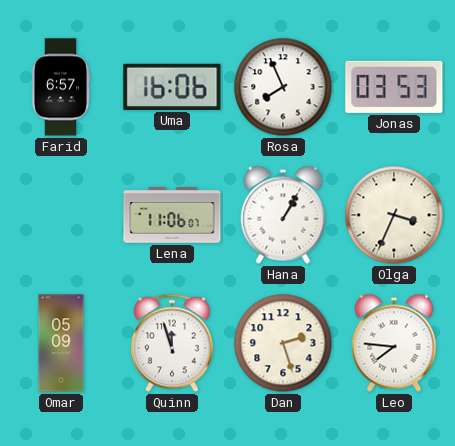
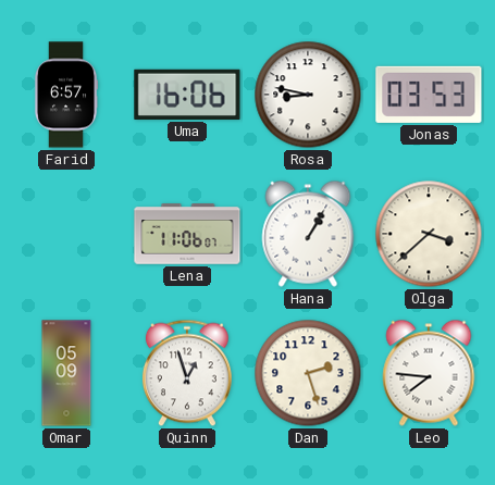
Rosa: 7:56 -> 8:47 (308, 95)
Olga: 3:34 -> 3:38 (429, 234)
Quinn: 11:57 -> 12:57 (187, 373)
